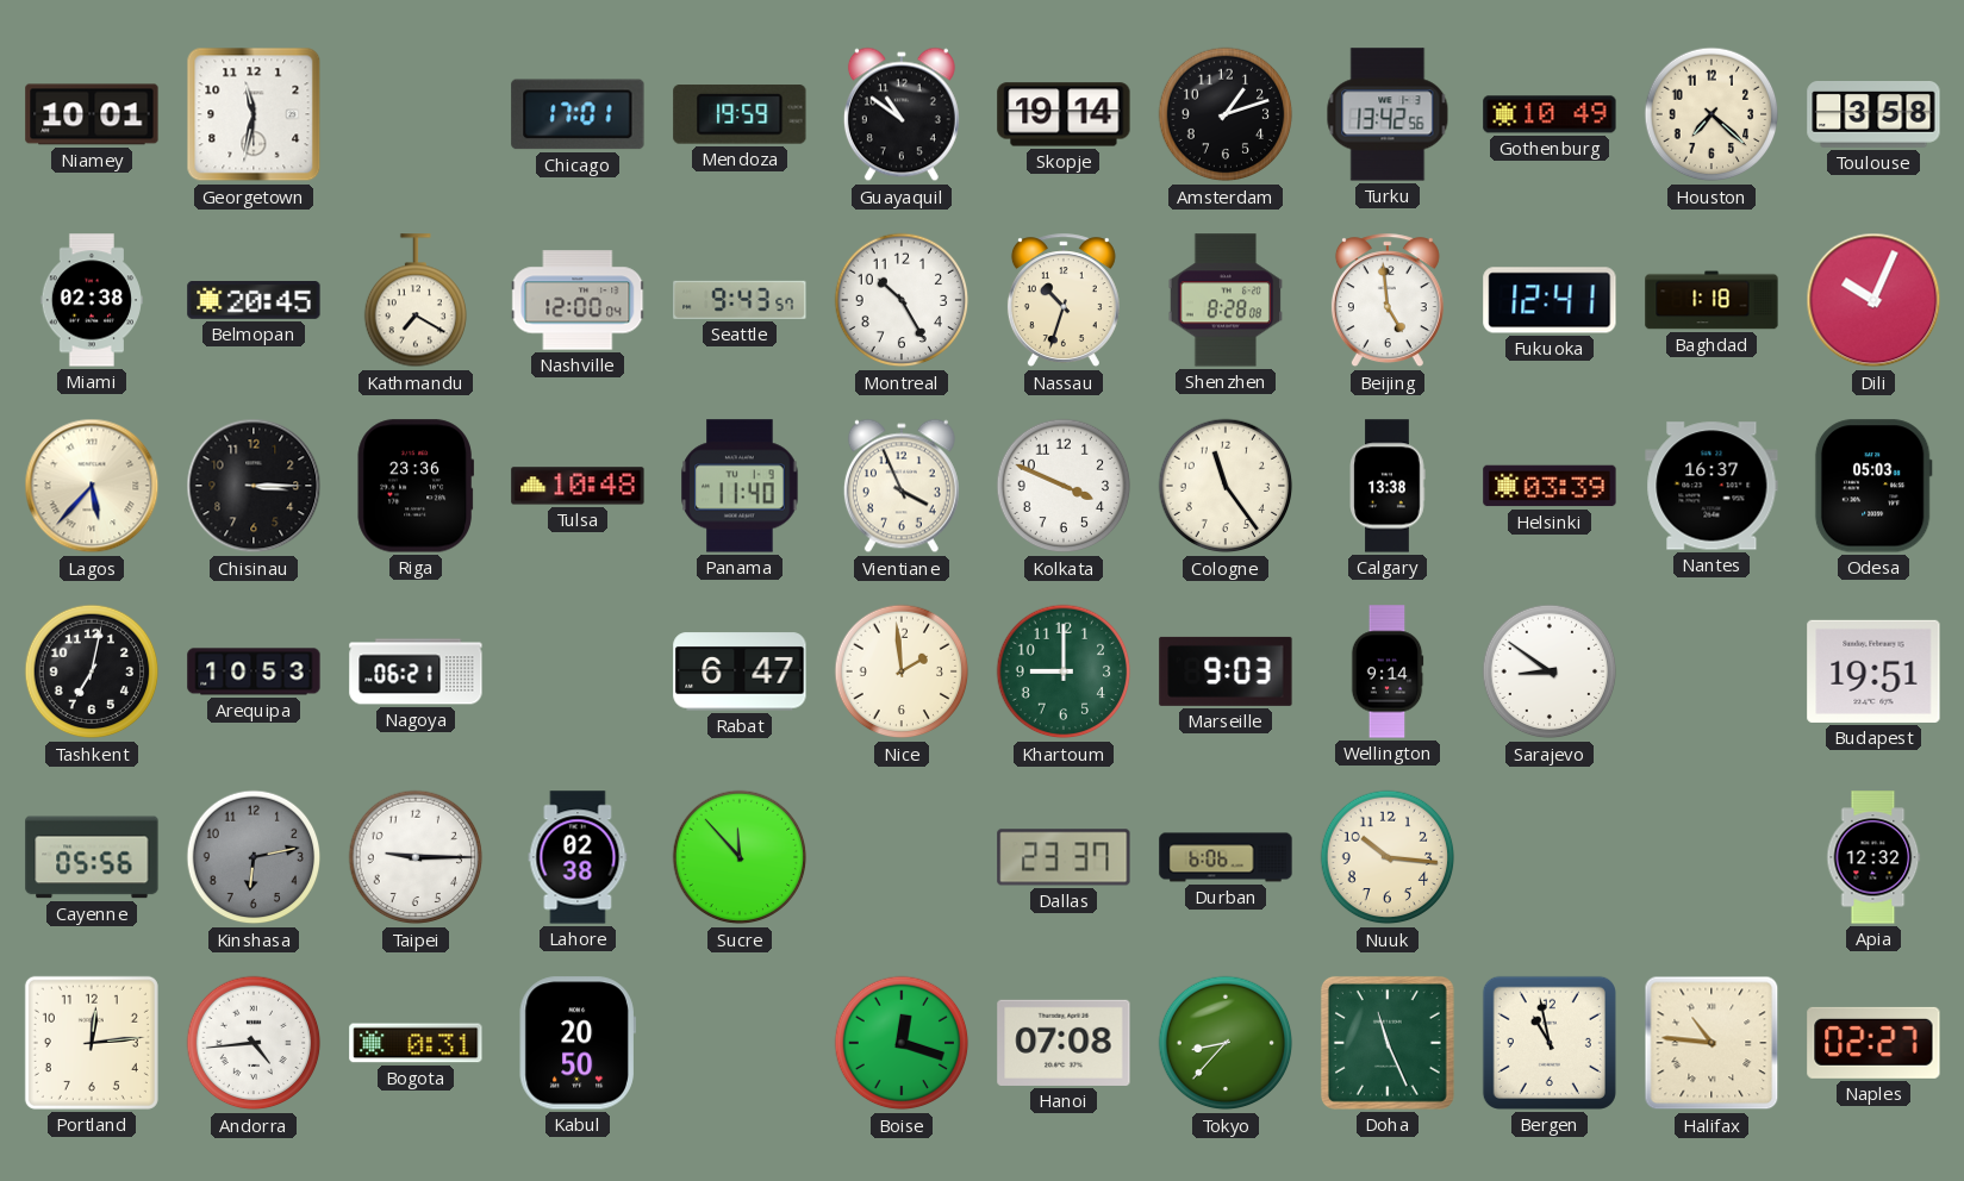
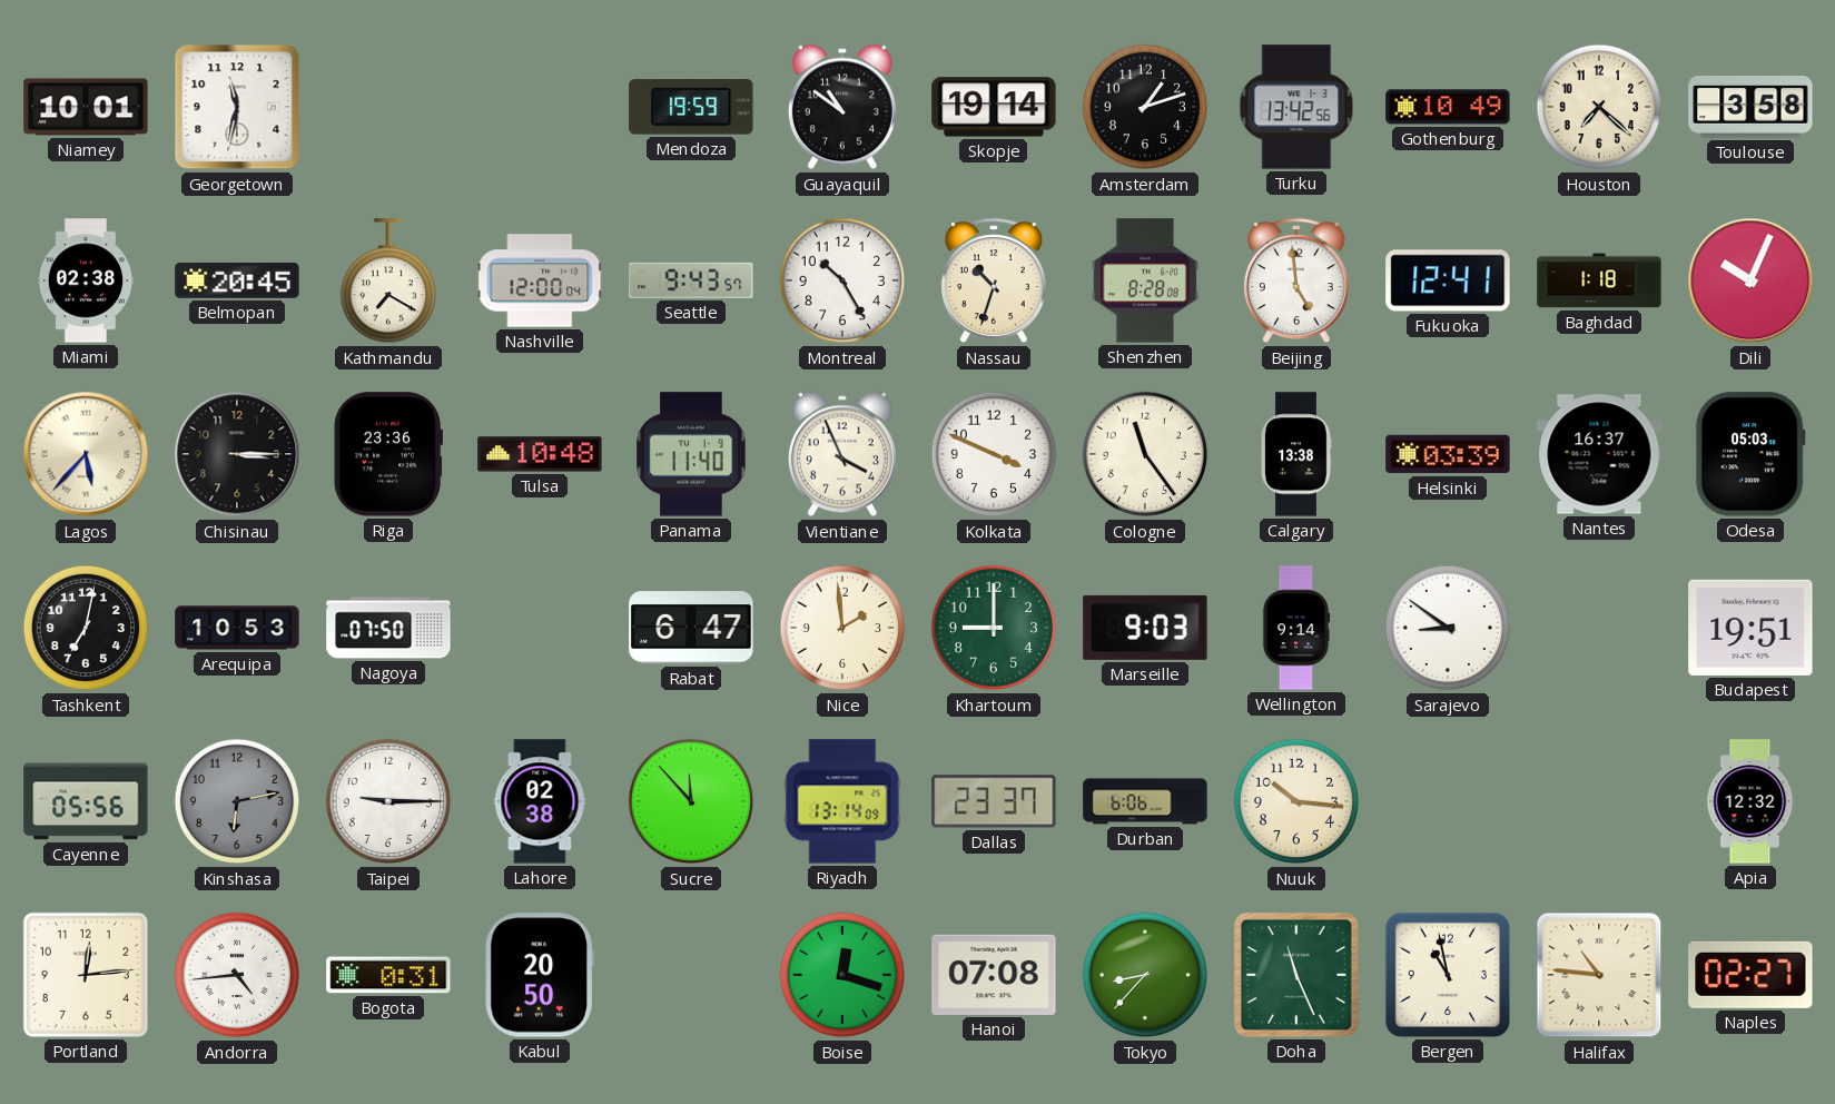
Chicago: 17:01 -> none (578, 114)
Nagoya: 06:21 -> 07:50 (388, 628)
Riyadh: none -> 13:14 (842, 801)
